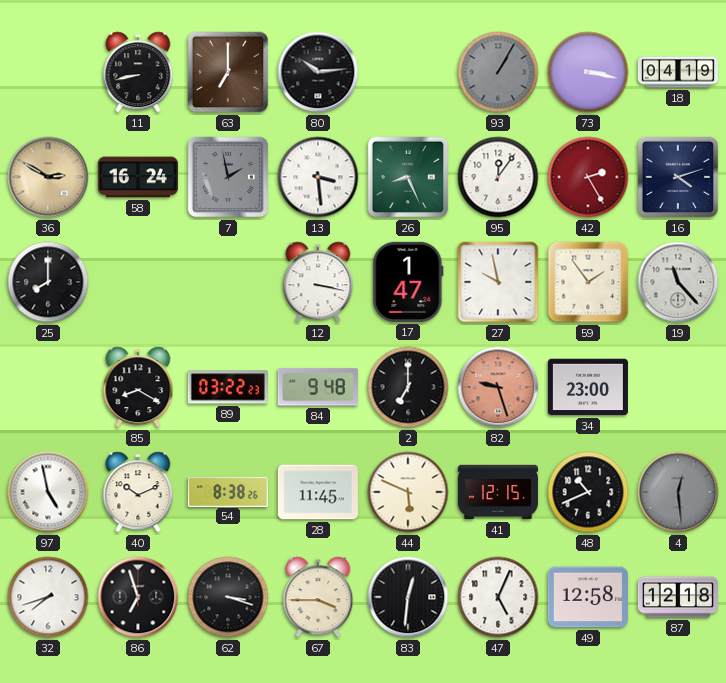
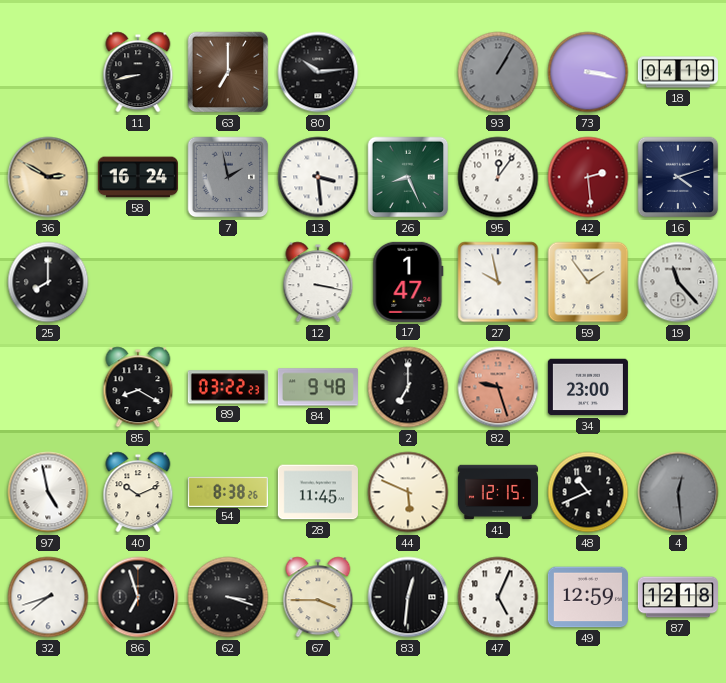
42: 2:25 -> 2:29 (588, 177)
49: 12:58 -> 12:59 (588, 597)
